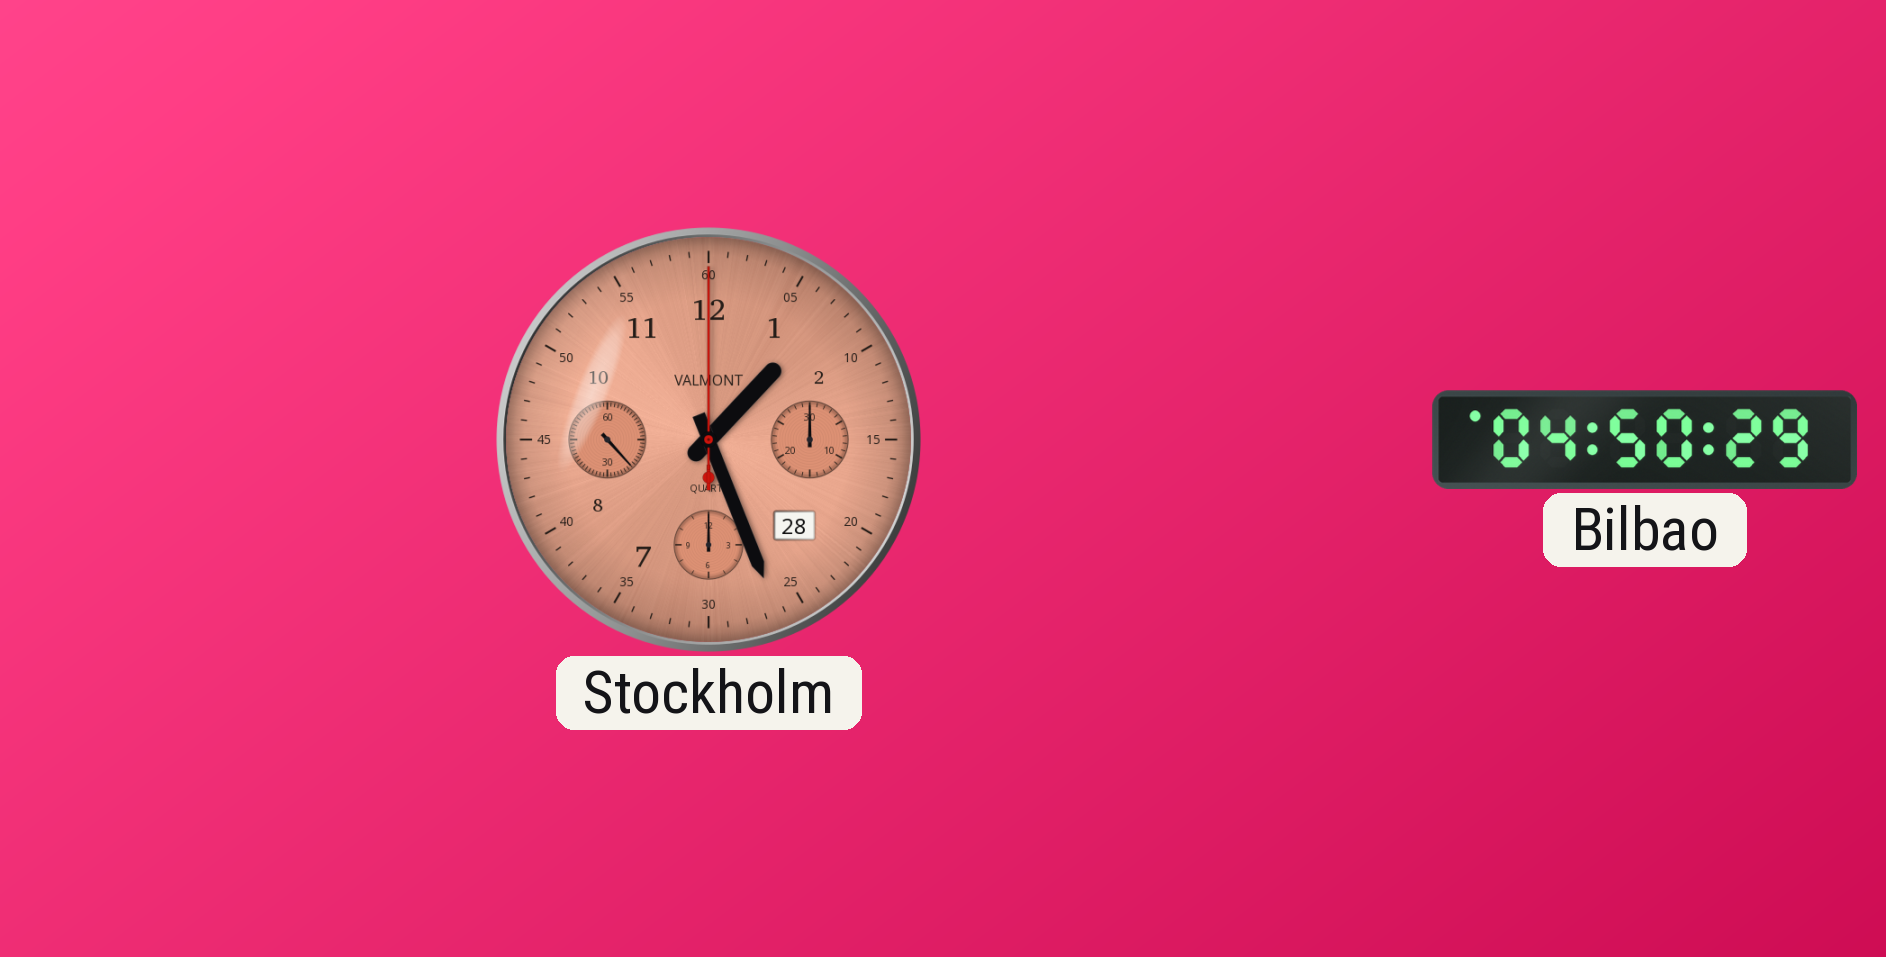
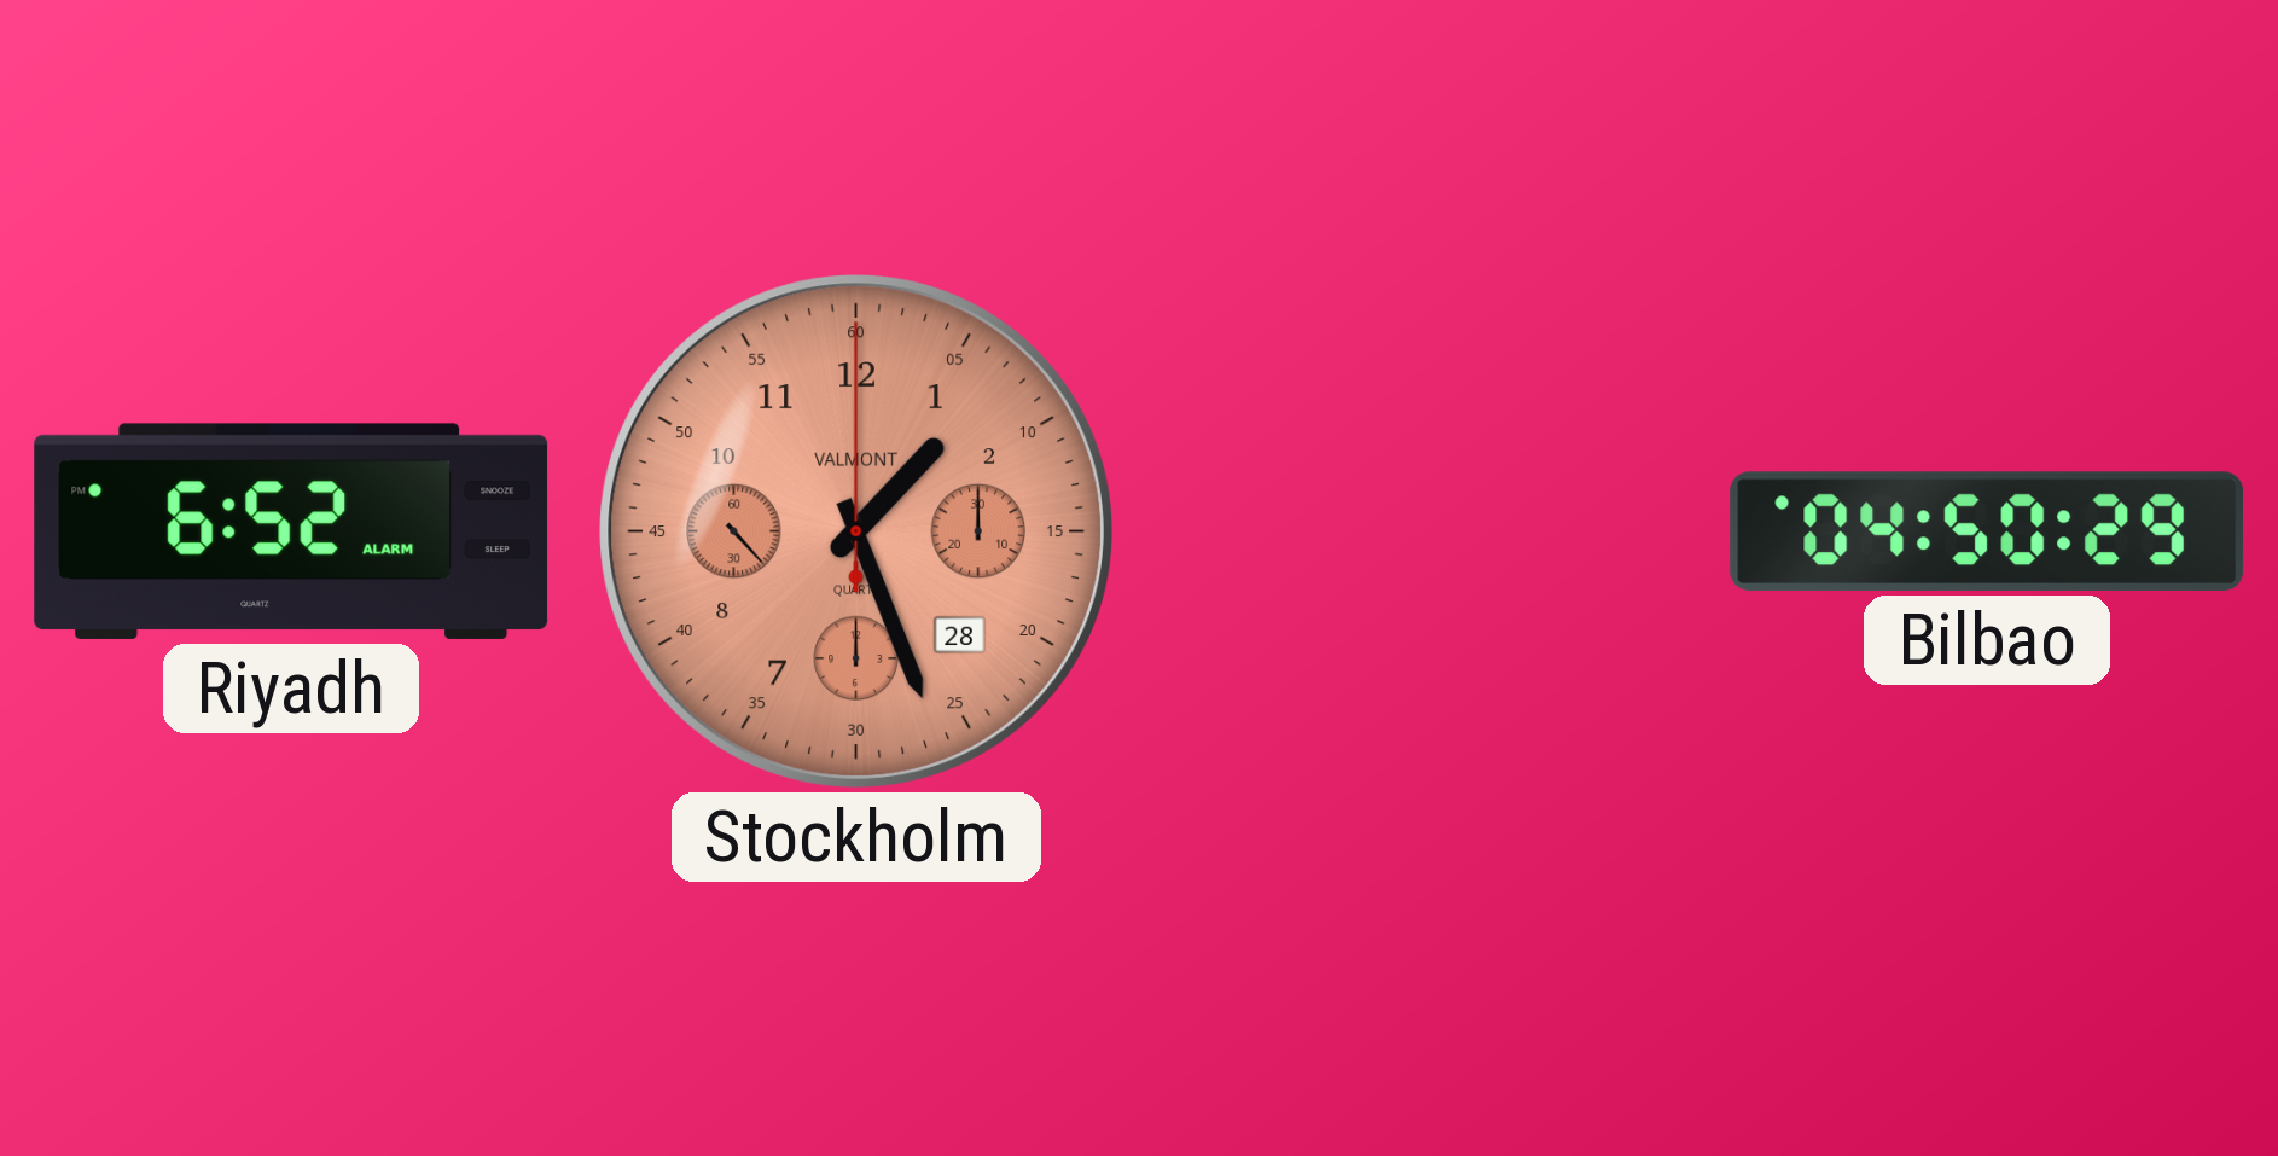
Riyadh: none -> 6:52 (291, 531)
